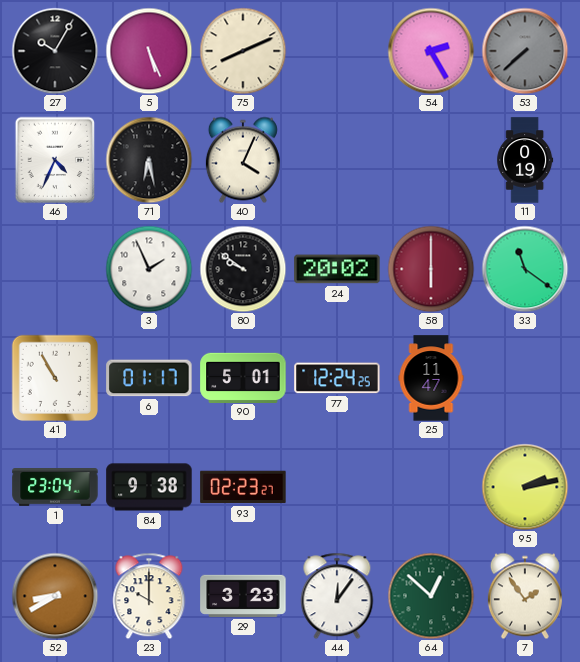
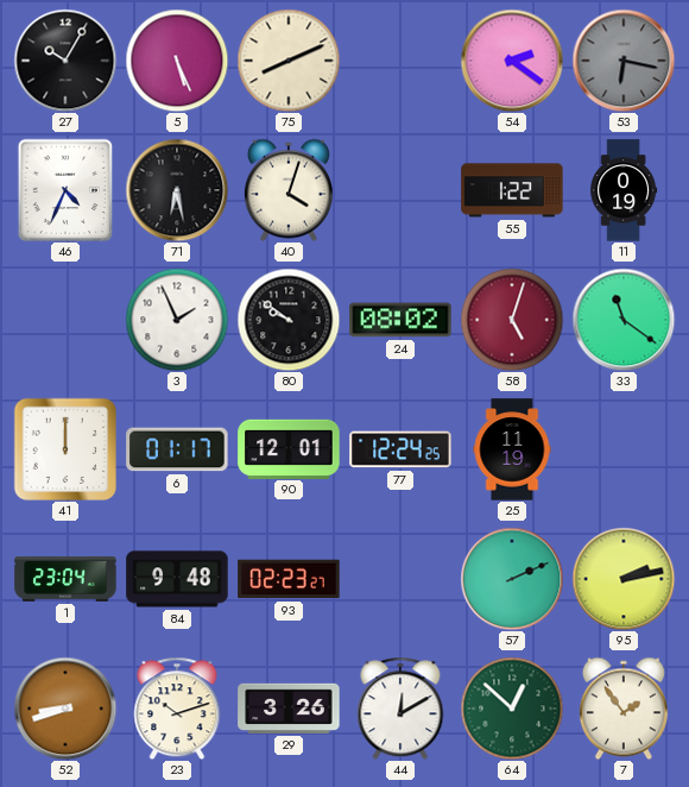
54: 2:25 -> 2:21 (512, 61)
53: 7:38 -> 6:17 (624, 61)
40: 4:04 -> 4:03 (289, 190)
55: none -> 1:22 (512, 190)
24: 20:02 -> 08:02 (400, 320)
58: 6:00 -> 5:03 (512, 320)
41: 10:55 -> 12:00 (64, 448)
90: 5:01 -> 12:01 (289, 448)
25: 11:47 -> 11:19 (512, 449)
84: 9:38 -> 9:48 (177, 579)
57: none -> 2:11 (512, 579)
52: 8:40 -> 8:42 (65, 709)
23: 10:00 -> 10:12 (177, 709)
29: 3:23 -> 3:26 (289, 709)
44: 12:06 -> 12:10 (400, 709)
